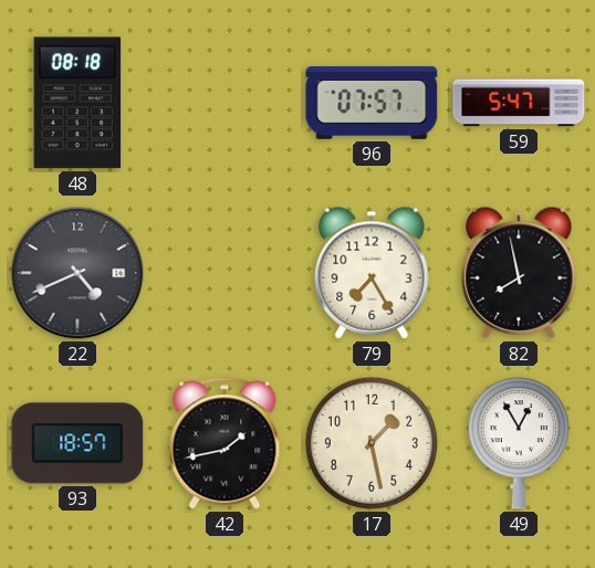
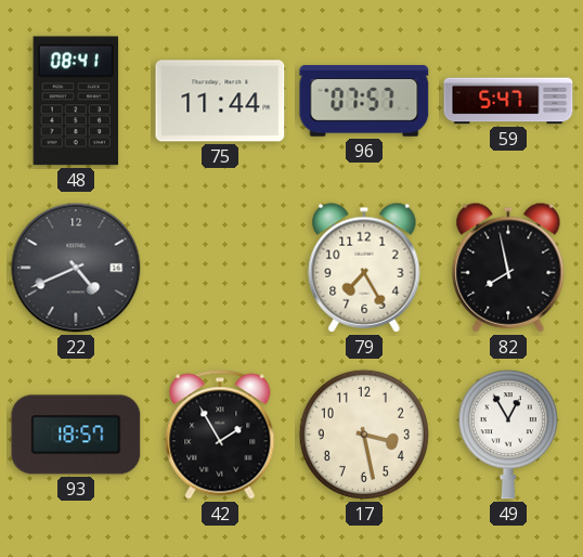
48: 08:18 -> 08:41 (76, 101)
75: none -> 11:44 (220, 101)
42: 1:43 -> 1:55 (220, 435)
17: 1:28 -> 3:28 (364, 435)
